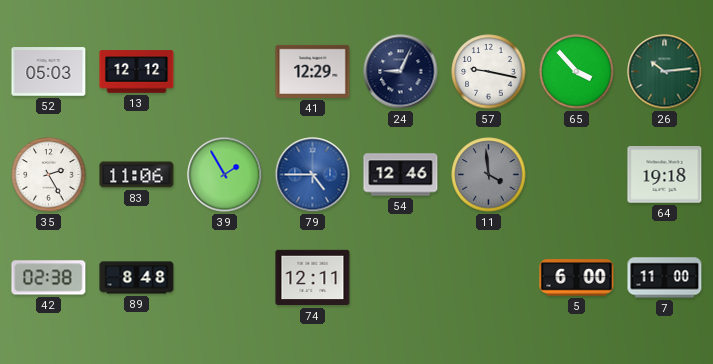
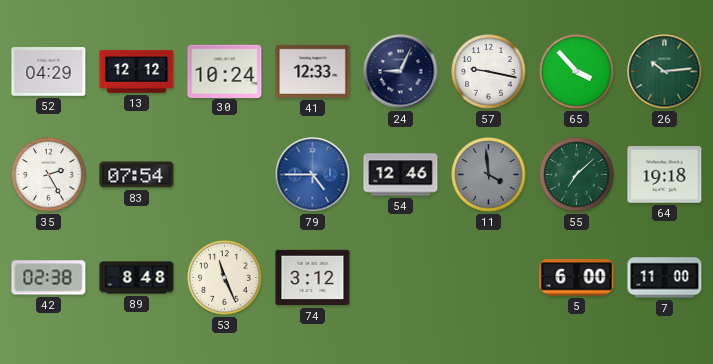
52: 05:03 -> 04:29 (49, 72)
30: none -> 10:24 (225, 71)
41: 12:29 -> 12:33 (313, 71)
83: 11:06 -> 07:54 (137, 175)
39: 1:55 -> none (225, 175)
55: none -> 7:08 (577, 175)
53: none -> 11:26 (225, 278)
74: 12:11 -> 3:12 (313, 278)
